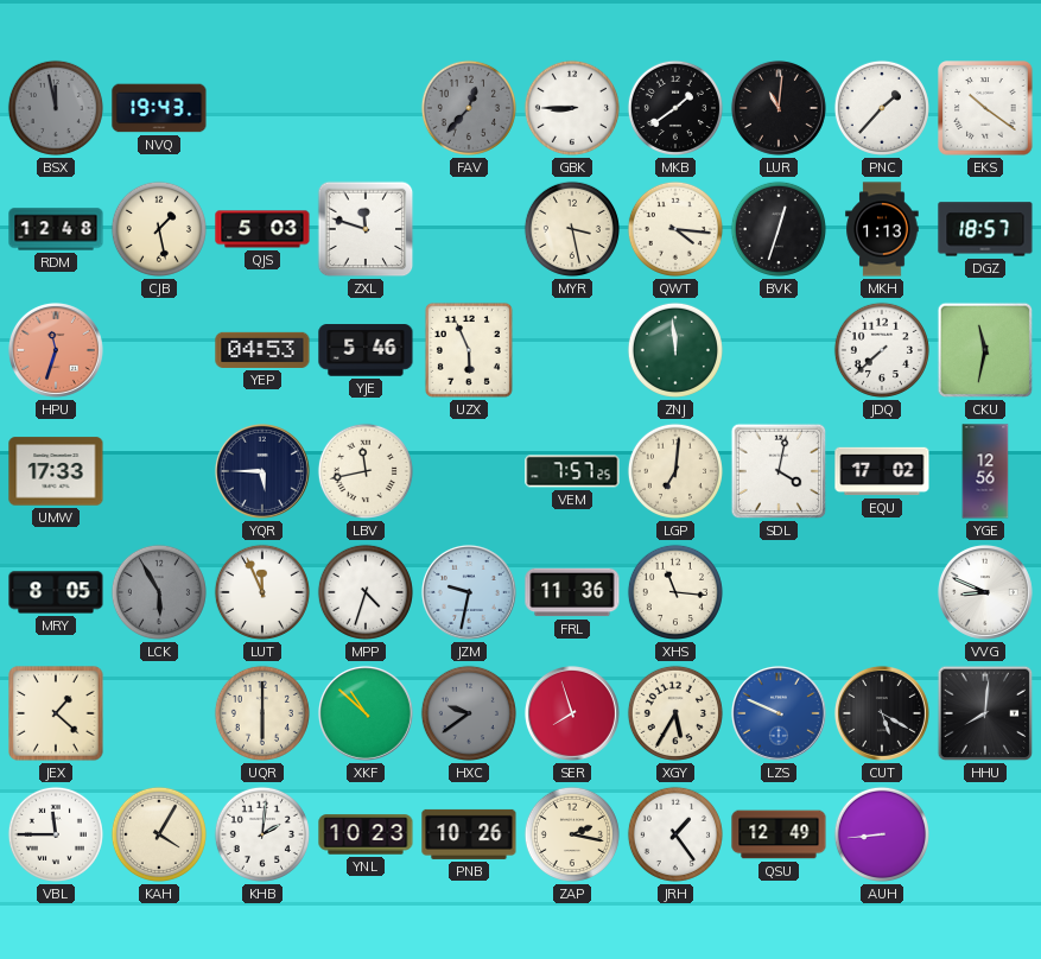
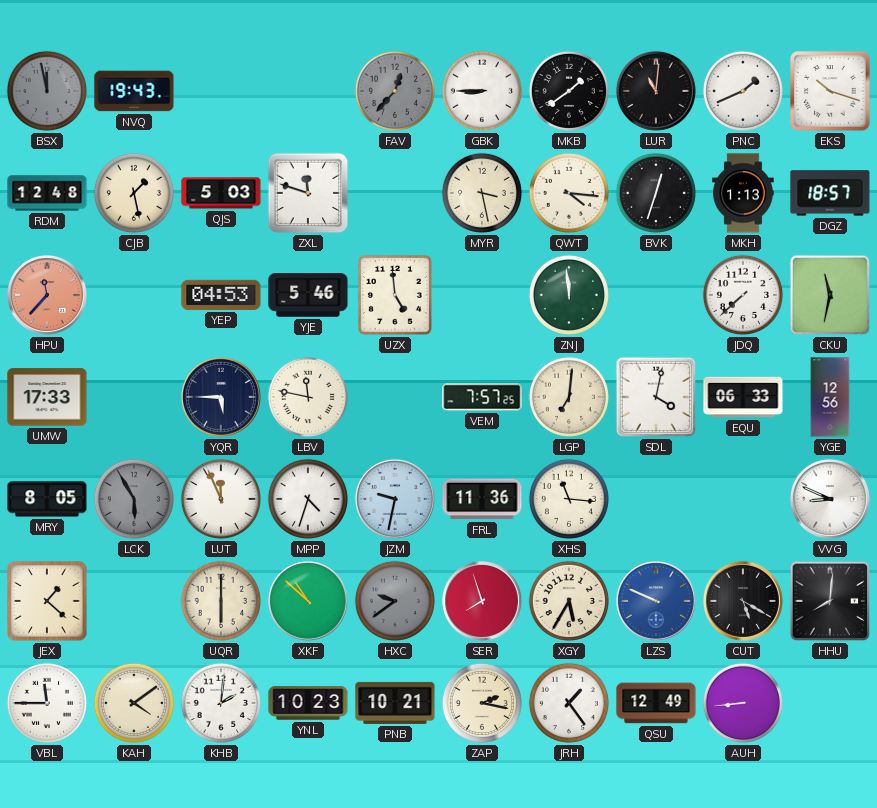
PNC: 1:37 -> 1:41 (743, 91)
EKS: 10:21 -> 10:18 (830, 91)
HPU: 11:33 -> 11:37 (47, 295)
UZX: 5:56 -> 4:59 (395, 295)
LBV: 11:43 -> 11:47 (308, 397)
EQU: 17:02 -> 06:33 (743, 397)
KAH: 4:05 -> 4:09 (134, 703)
PNB: 10:26 -> 10:21 (395, 703)
